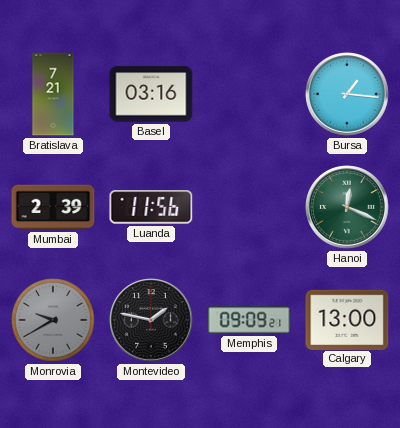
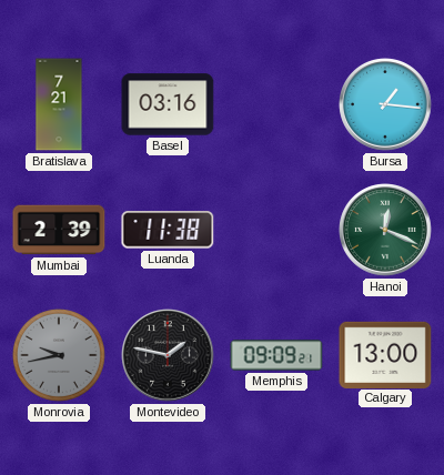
Luanda: 11:56 -> 11:38 (168, 230)
Monrovia: 9:40 -> 9:43 (59, 355)
